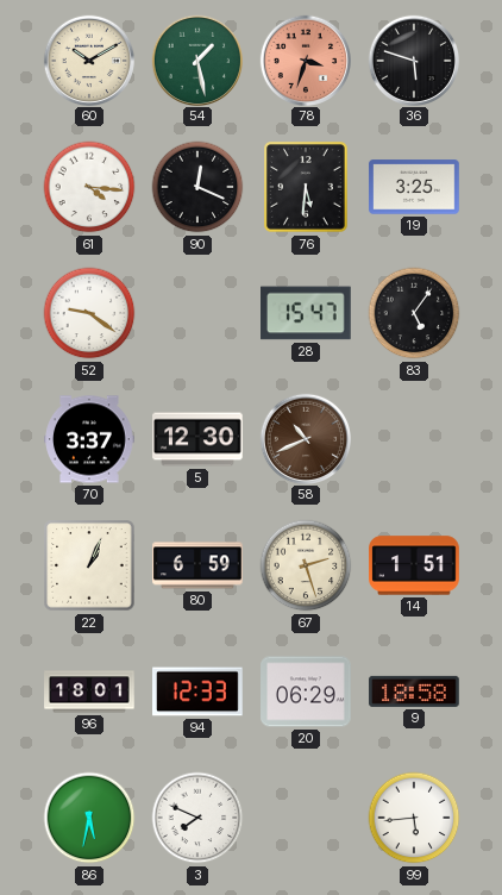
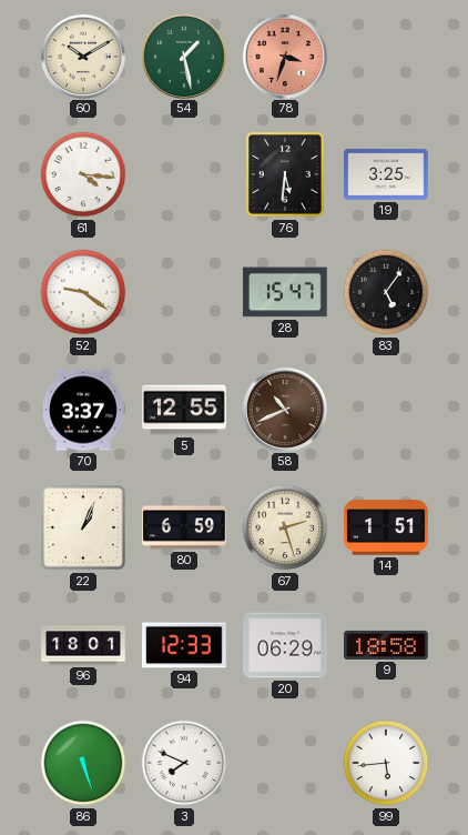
36: 5:48 -> none (413, 60)
90: 12:19 -> none (197, 187)
5: 12:30 -> 12:55 (184, 410)
86: 5:32 -> 5:27 (83, 763)
